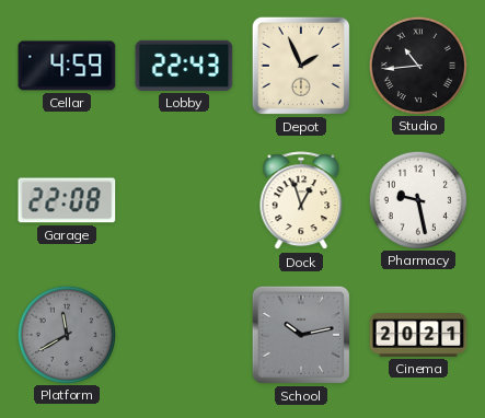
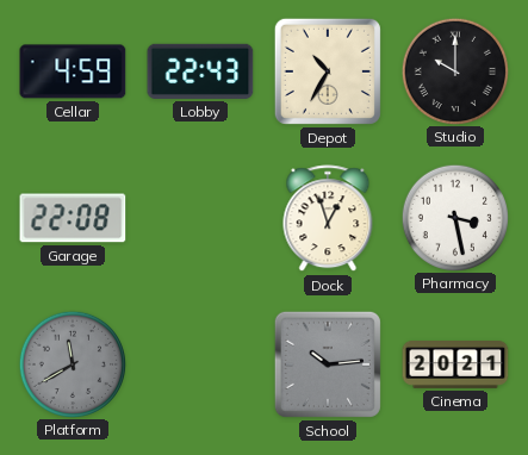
Depot: 1:56 -> 10:35 (328, 71)
Studio: 10:44 -> 10:00 (454, 70)
Pharmacy: 9:28 -> 3:28 (454, 217)
School: 10:13 -> 10:14 (328, 364)
